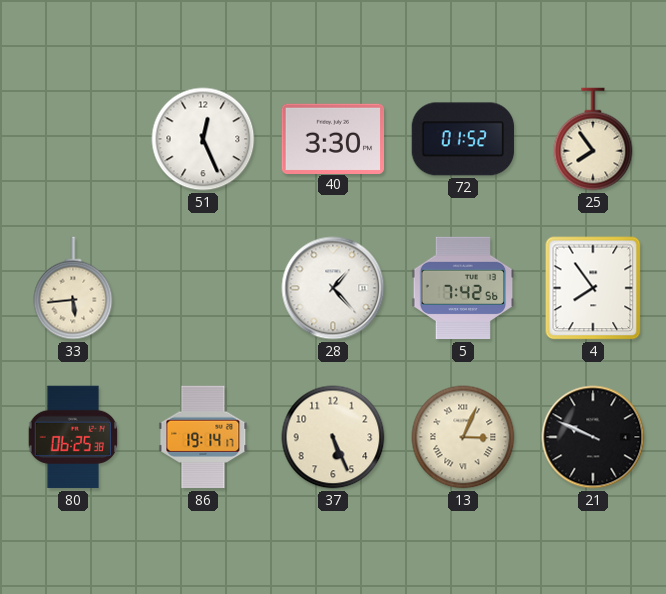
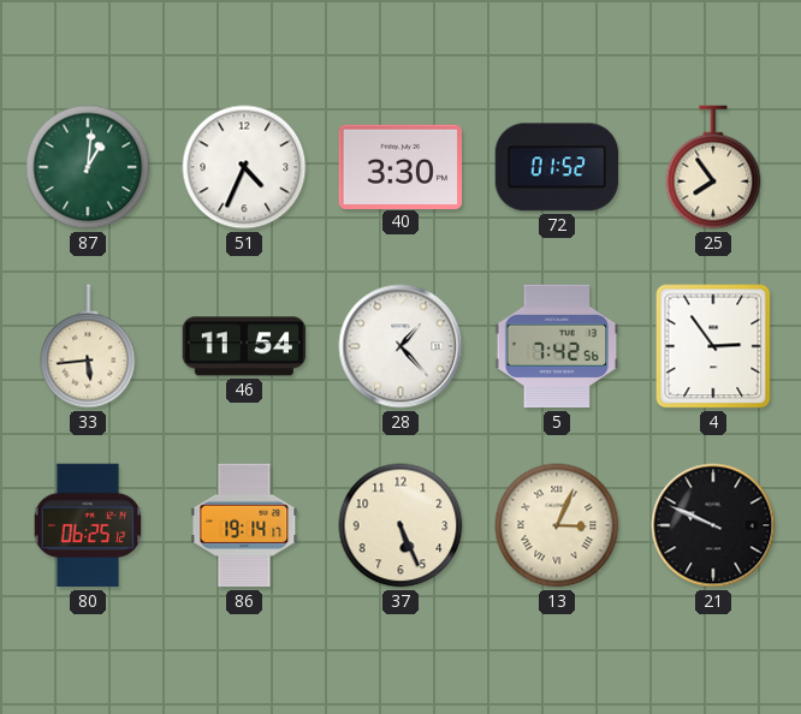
87: none -> 1:01 (88, 167)
51: 12:26 -> 4:34 (244, 167)
46: none -> 11:54 (244, 346)
4: 7:54 -> 2:54 (713, 346)
80: 06:25:38 -> 06:25:12 (88, 525)
